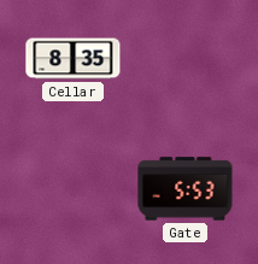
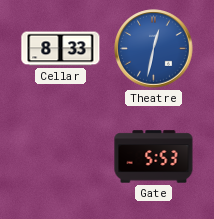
Cellar: 8:35 -> 8:33 (61, 49)
Theatre: none -> 12:32 (154, 49)
